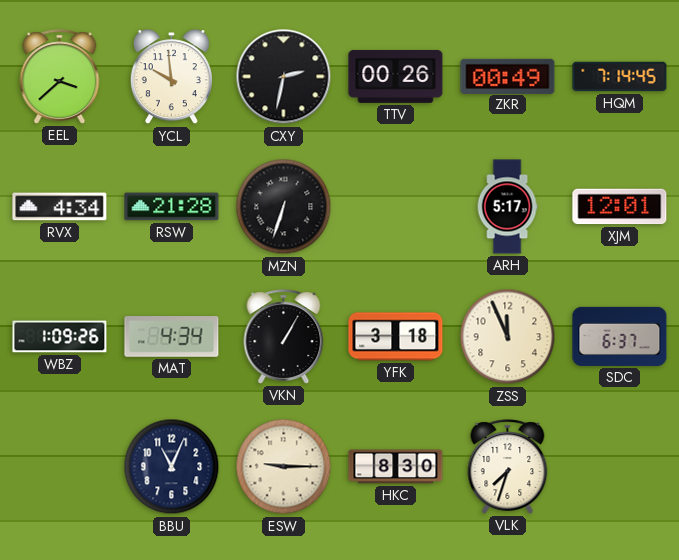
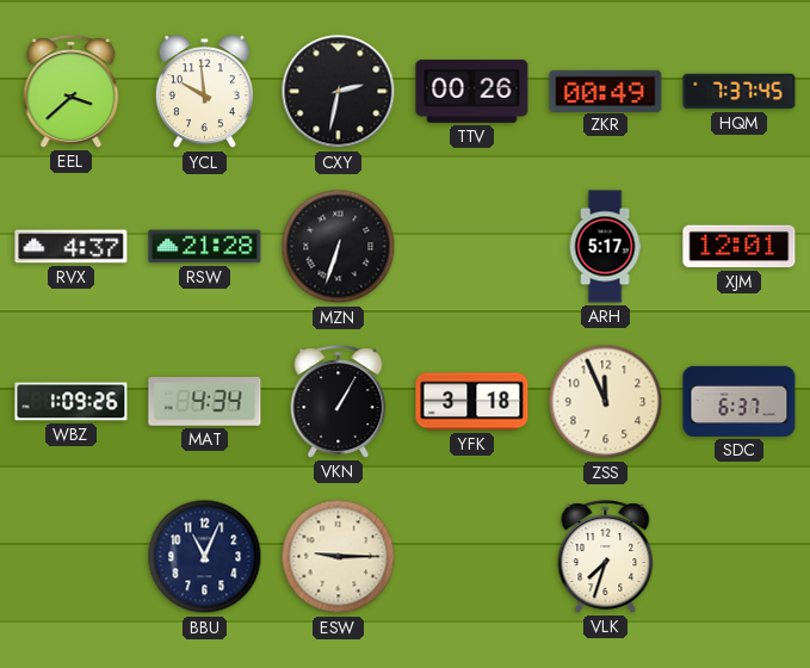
HQM: 7:14 -> 7:37 (740, 92)
RVX: 4:34 -> 4:37 (72, 247)
HKC: 8:30 -> none (396, 467)
